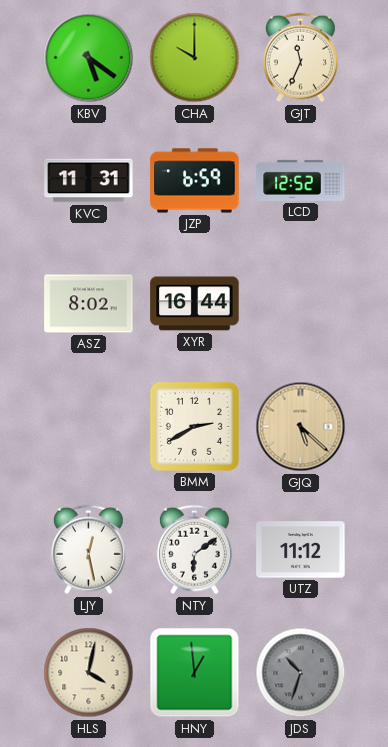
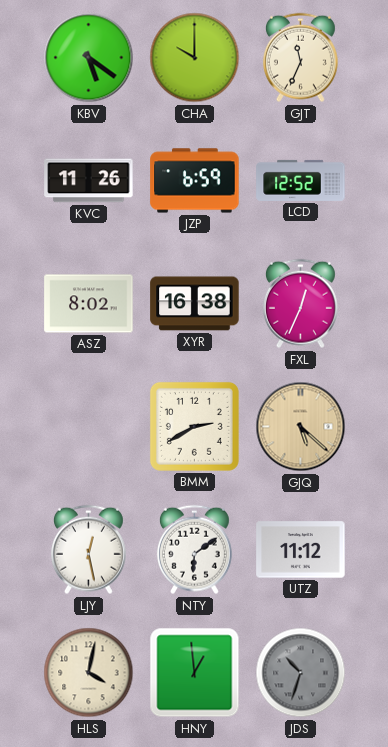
KVC: 11:31 -> 11:26 (89, 181)
XYR: 16:44 -> 16:38 (195, 304)
FXL: none -> 12:34 (300, 304)
